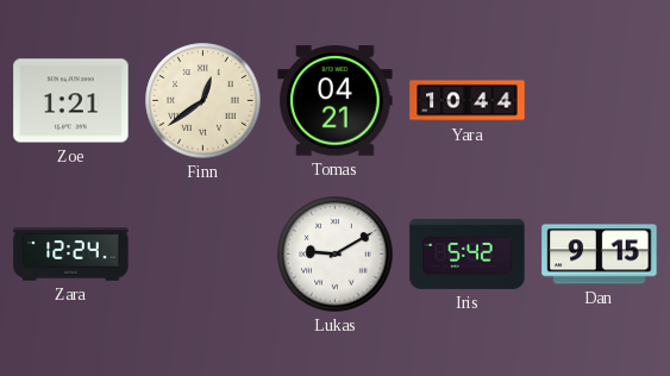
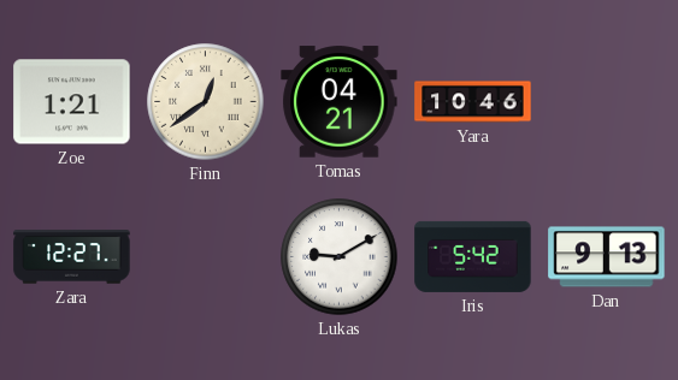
Yara: 10:44 -> 10:46 (473, 102)
Zara: 12:24 -> 12:27 (72, 257)
Dan: 9:15 -> 9:13 (607, 257)
